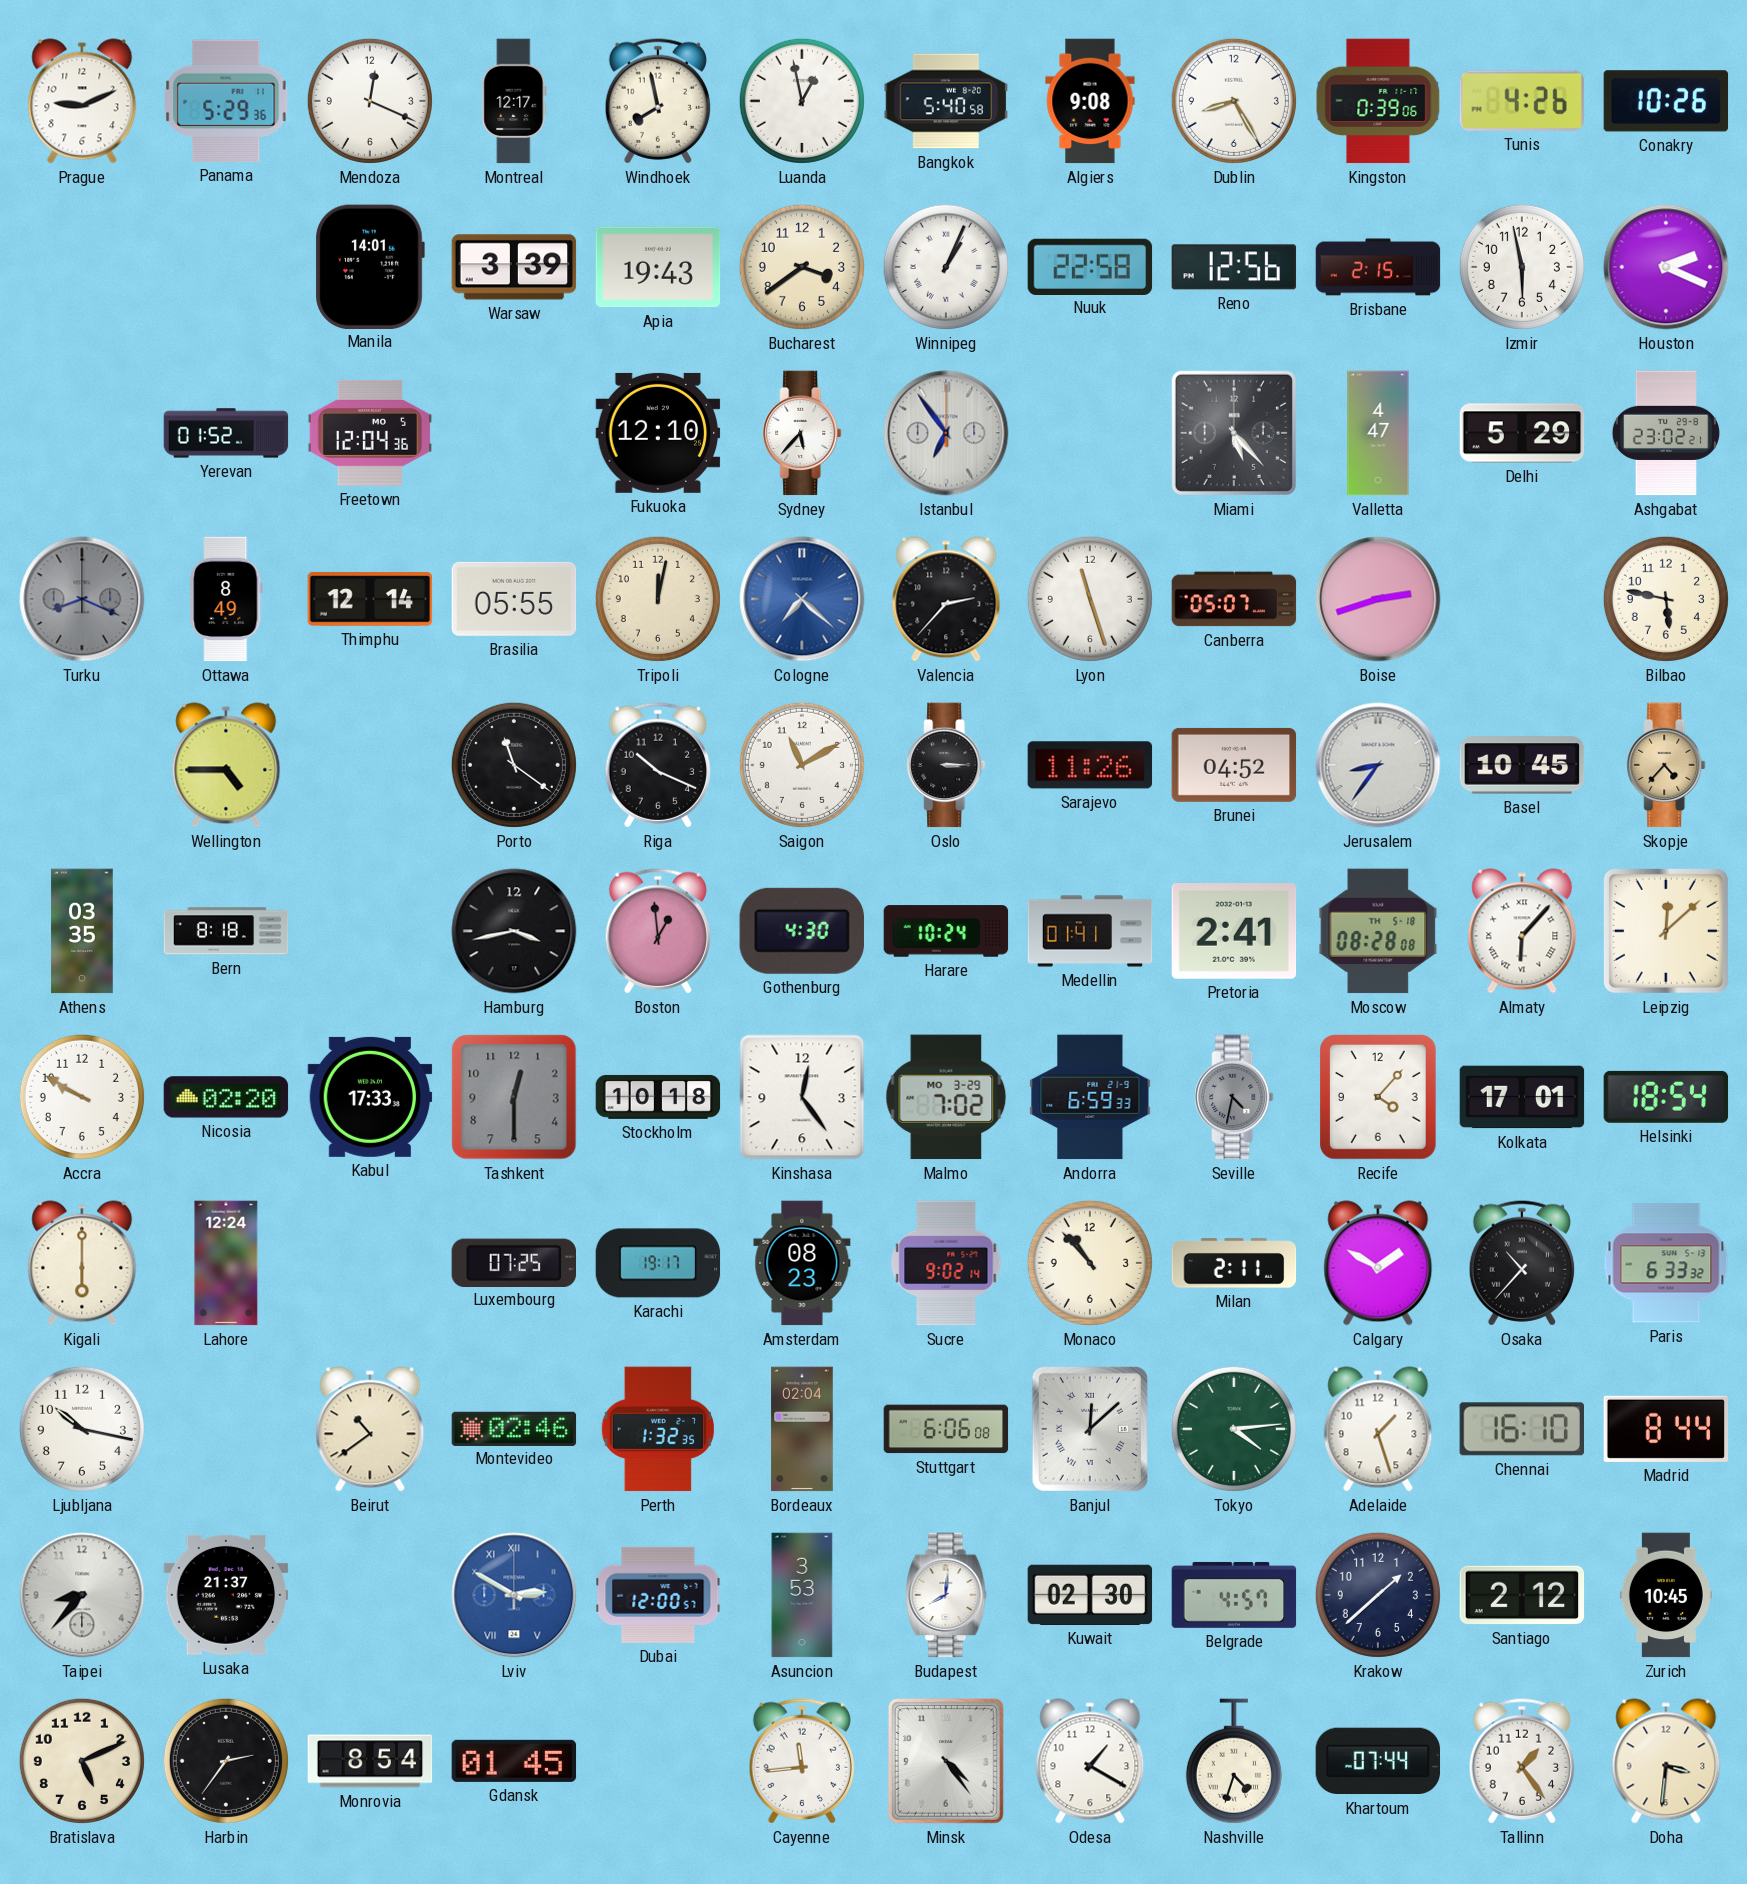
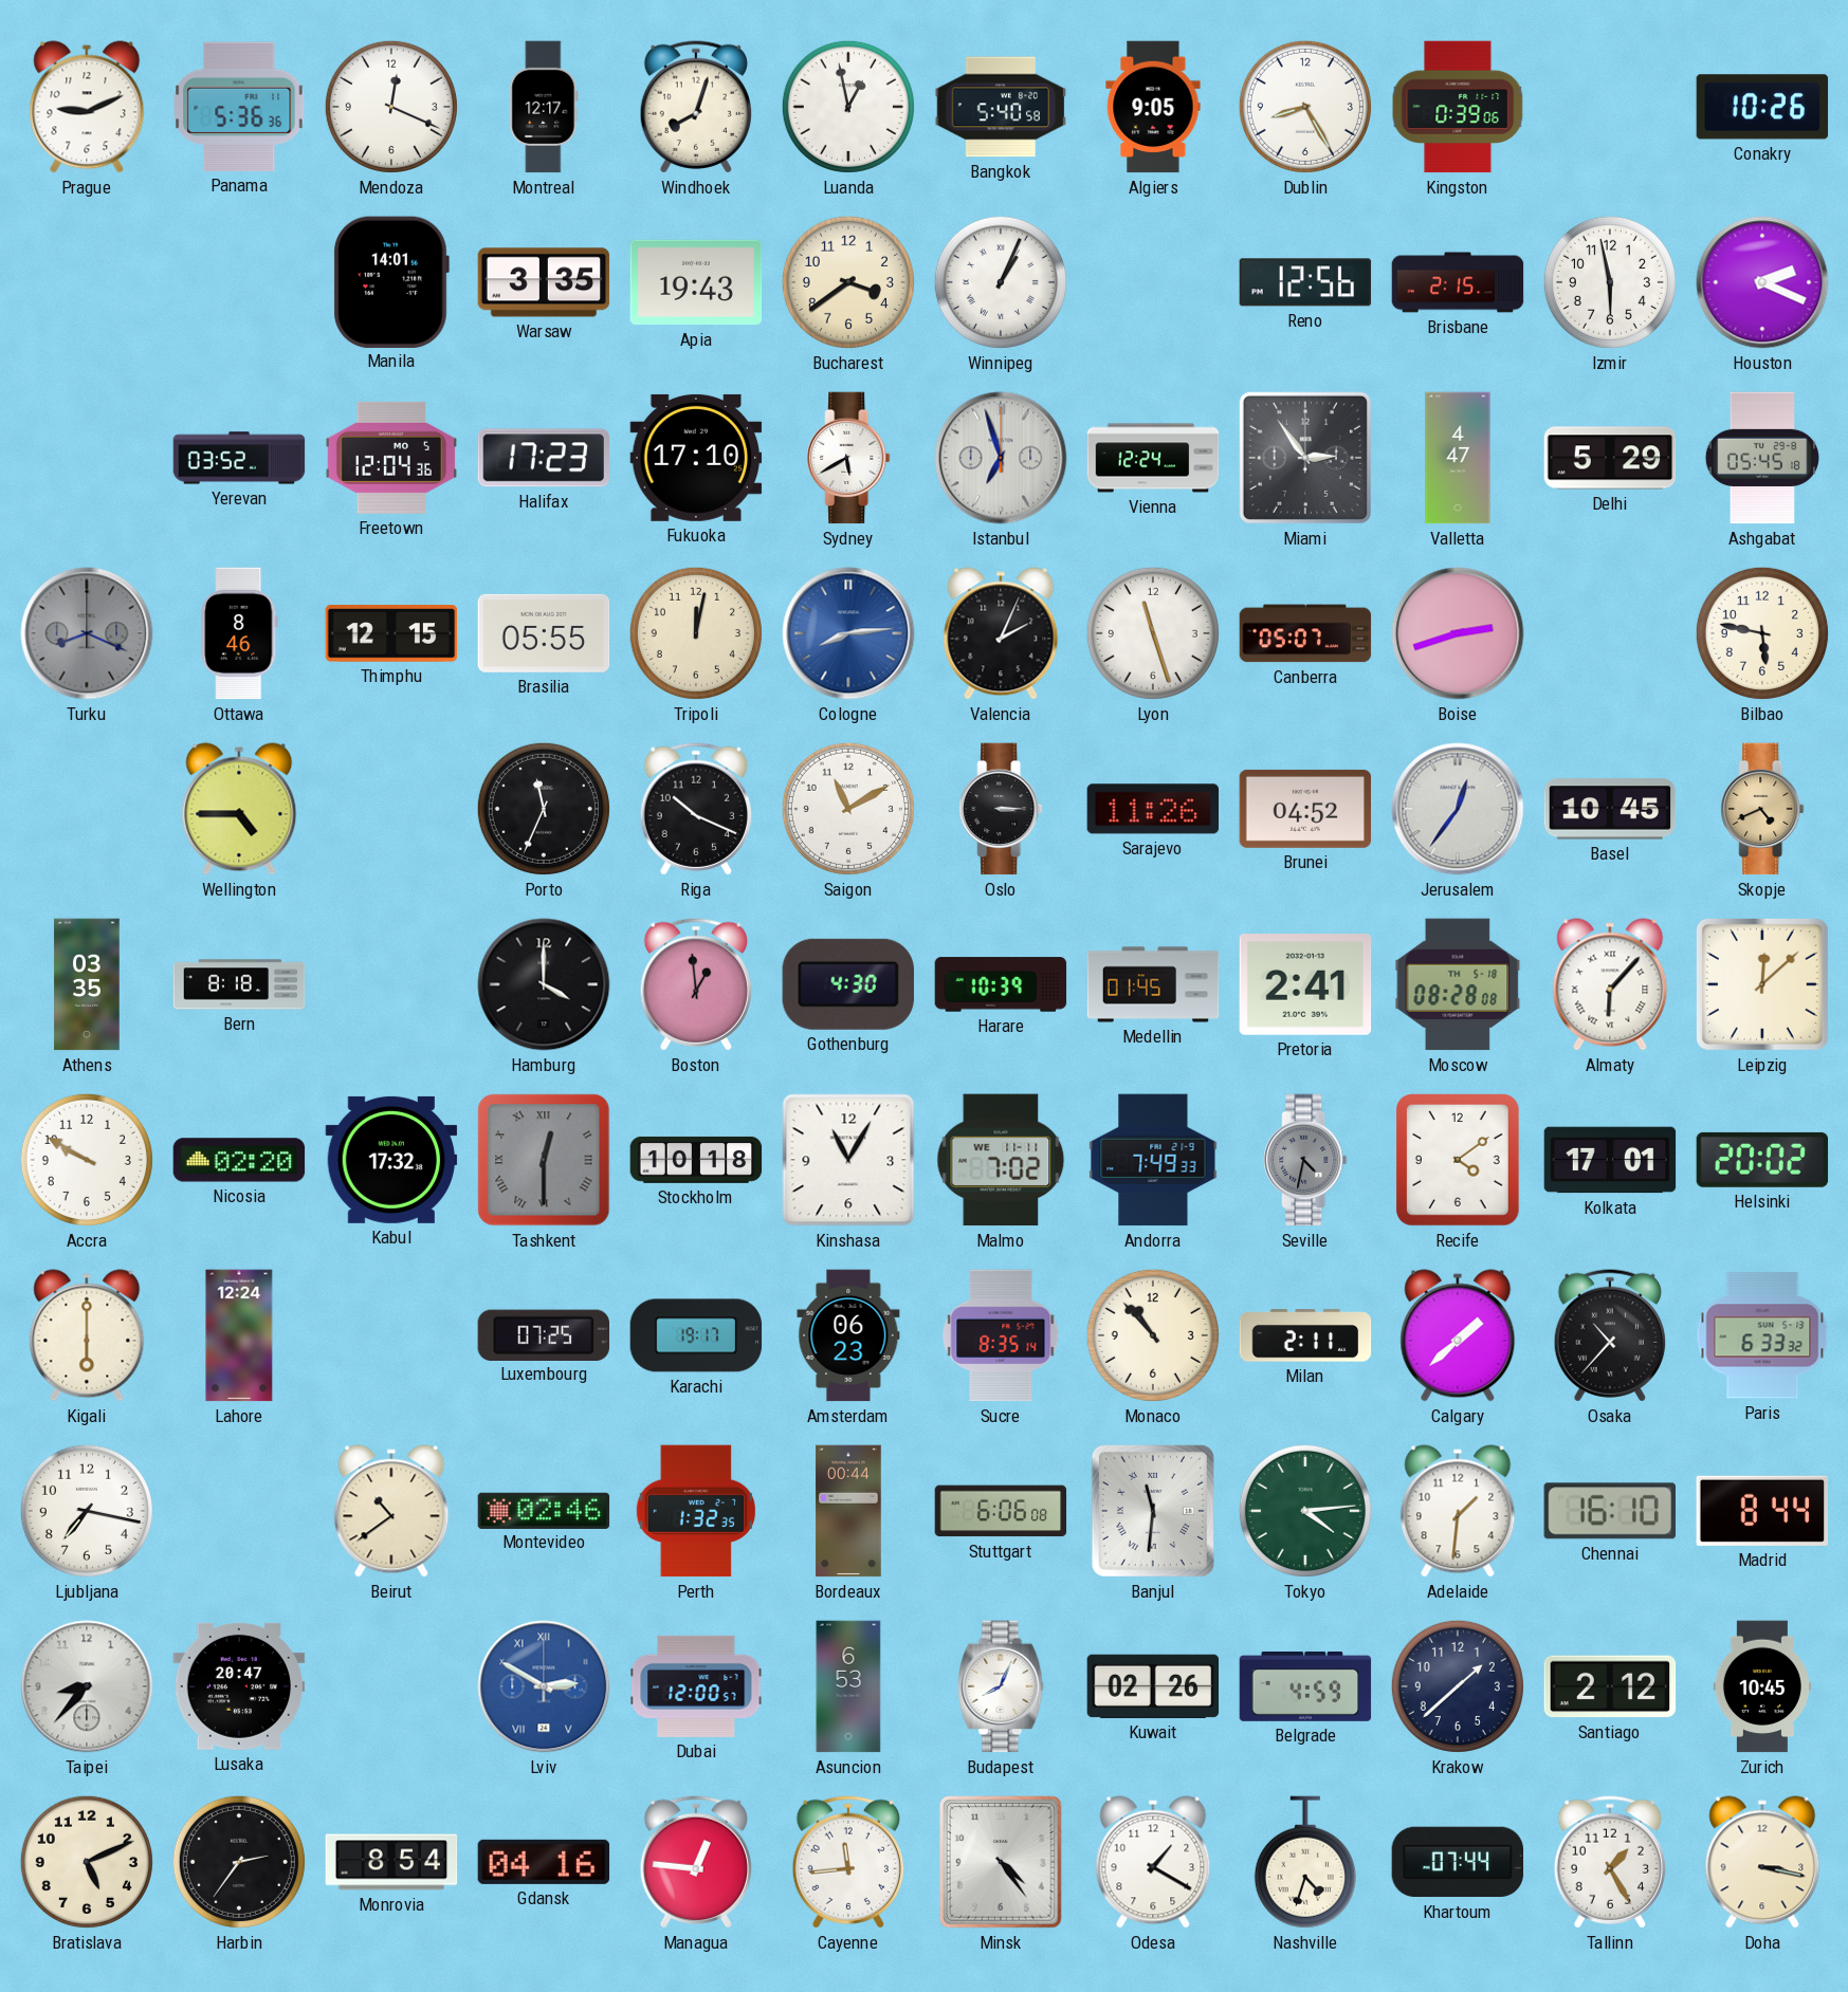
Panama: 5:29 -> 5:36 (239, 107)
Windhoek: 7:58 -> 8:03 (695, 107)
Algiers: 9:08 -> 9:05 (1153, 107)
Tunis: 4:26 -> none (1522, 101)
Warsaw: 3:39 -> 3:35 (544, 282)
Nuuk: 22:58 -> none (1090, 266)
Yerevan: 01:52 -> 03:52 (239, 458)
Halifax: none -> 17:23 (543, 458)
Fukuoka: 12:10 -> 17:10 (696, 458)
Sydney: 5:37 -> 5:40 (848, 458)
Istanbul: 6:54 -> 6:57 (1001, 458)
Vienna: none -> 12:24 (1153, 458)
Miami: 5:23 -> 2:54 (1305, 458)
Ashgabat: 23:02 -> 05:45 (1762, 458)
Ottawa: 8:49 -> 8:46 (239, 633)
Thimphu: 12:14 -> 12:15 (391, 633)
Cologne: 7:22 -> 8:14 (848, 633)
Valencia: 2:37 -> 2:04 (1001, 633)
Porto: 11:21 -> 11:34 (544, 809)
Jerusalem: 8:36 -> 12:36 (1458, 809)
Skopje: 4:37 -> 4:41 (1762, 809)
Hamburg: 3:43 -> 4:00 (544, 984)
Harare: 10:24 -> 10:39 (1001, 984)
Medellin: 01:41 -> 01:45 (1153, 984)
Kabul: 17:33 -> 17:32 (391, 1160)
Tashkent numerals: Arabic -> Roman (544, 1160)
Kinshasa: 12:24 -> 11:05 (848, 1160)
Malmo date: MO 3-29 -> WE 11-11 (1001, 1160)
Andorra: 6:59 -> 7:49 (1153, 1160)
Recife: 4:07 -> 4:09 (1459, 1161)
Helsinki: 18:54 -> 20:02 (1762, 1160)
Amsterdam: 08:23 -> 06:23 (848, 1335)
Sucre: 9:02 -> 8:35 (1001, 1335)
Calgary: 1:50 -> 1:38 (1458, 1335)
Ljubljana: 10:17 -> 7:17 (87, 1511)
Bordeaux: 02:04 -> 00:44 (848, 1511)
Banjul: 12:08 -> 11:31 (1153, 1511)
Adelaide: 1:27 -> 1:31 (1458, 1511)
Lusaka: 21:37 -> 20:47 (239, 1686)
Asuncion: 3:53 -> 6:53 (848, 1686)
Budapest: 8:01 -> 8:04 (1001, 1686)
Kuwait: 02:30 -> 02:26 (1153, 1686)
Belgrade: 4:57 -> 4:59 (1305, 1686)
Gdansk: 01:45 -> 04:16 (544, 1862)
Managua: none -> 12:46 (695, 1862)
Tallinn: 1:24 -> 1:25 (1609, 1862)
Doha: 3:31 -> 3:17 (1762, 1862)
